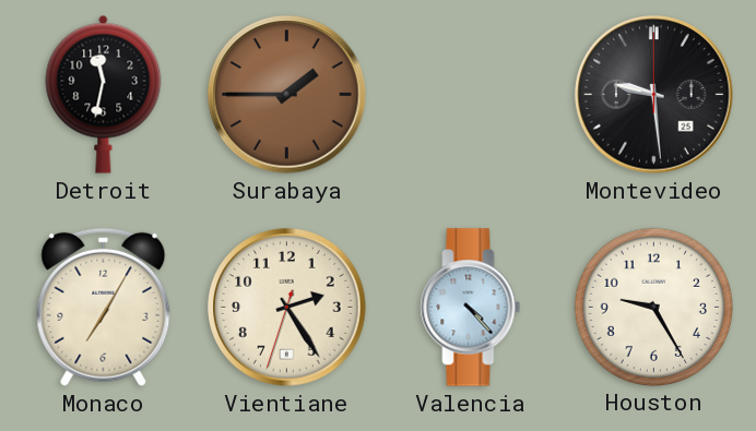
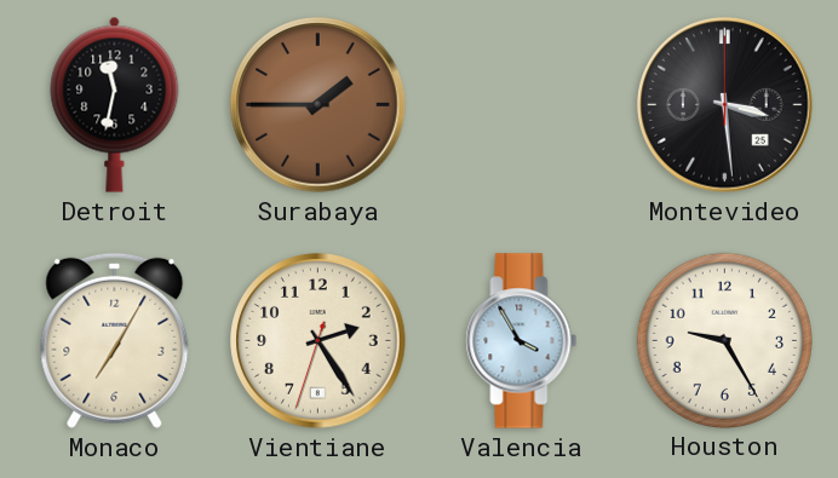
Montevideo: 9:29 -> 3:29 (725, 105)
Valencia: 4:23 -> 3:55 (522, 341)
